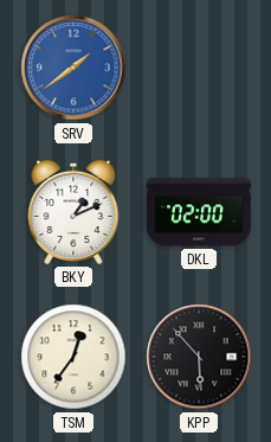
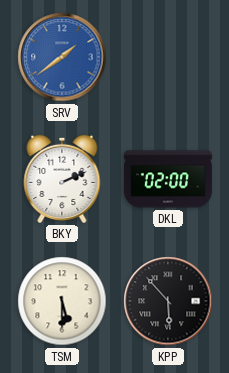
BKY: 1:11 -> 2:11 (62, 179)
TSM: 12:36 -> 5:30 (62, 301)
